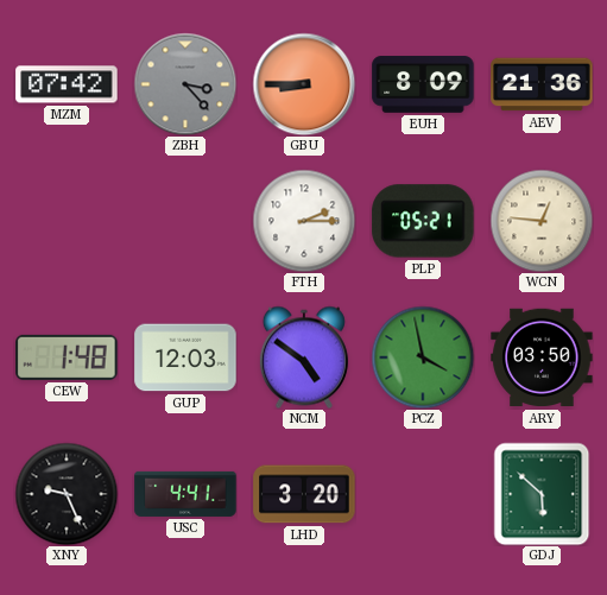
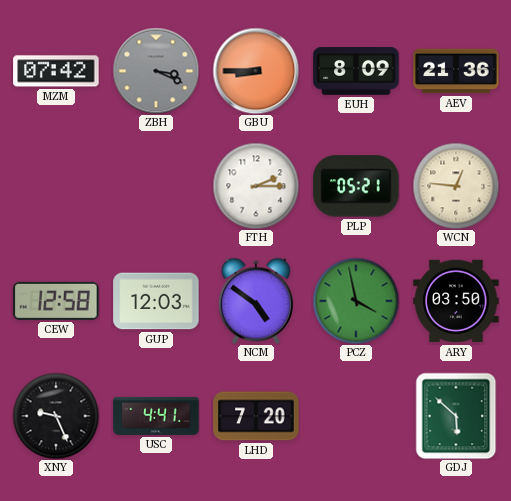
ZBH: 3:23 -> 3:19 (156, 71)
CEW: 1:48 -> 12:58 (56, 301)
LHD: 3:20 -> 7:20 (256, 416)
